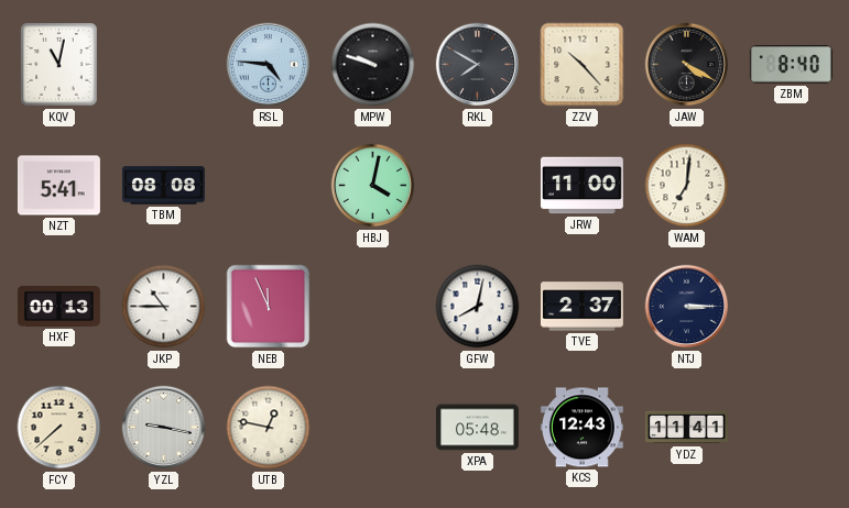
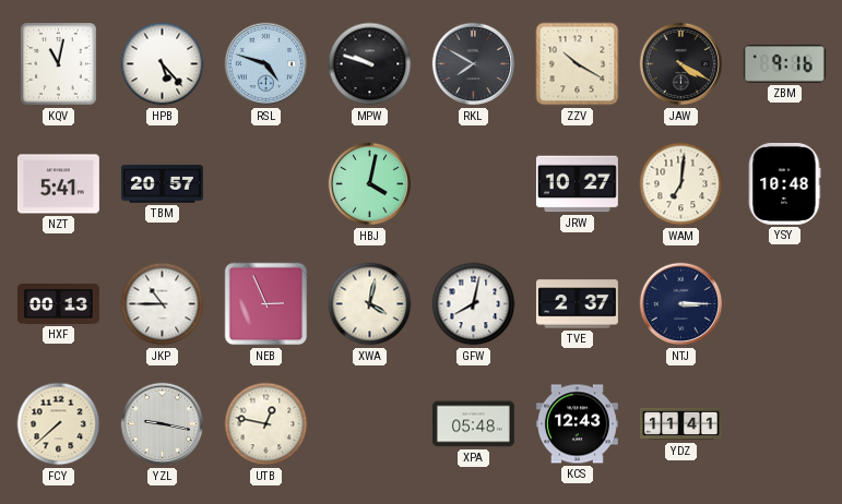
HPB: none -> 5:23 (163, 64)
RSL: 4:46 -> 4:48 (266, 64)
ZZV: 10:23 -> 10:20 (578, 64)
ZBM: 8:40 -> 9:16 (784, 64)
TBM: 08:08 -> 20:57 (162, 184)
JRW: 11:00 -> 10:27 (577, 184)
YSY: none -> 10:48 (784, 183)
NEB: 11:56 -> 2:56 (266, 304)
XWA: none -> 4:02 (370, 304)
